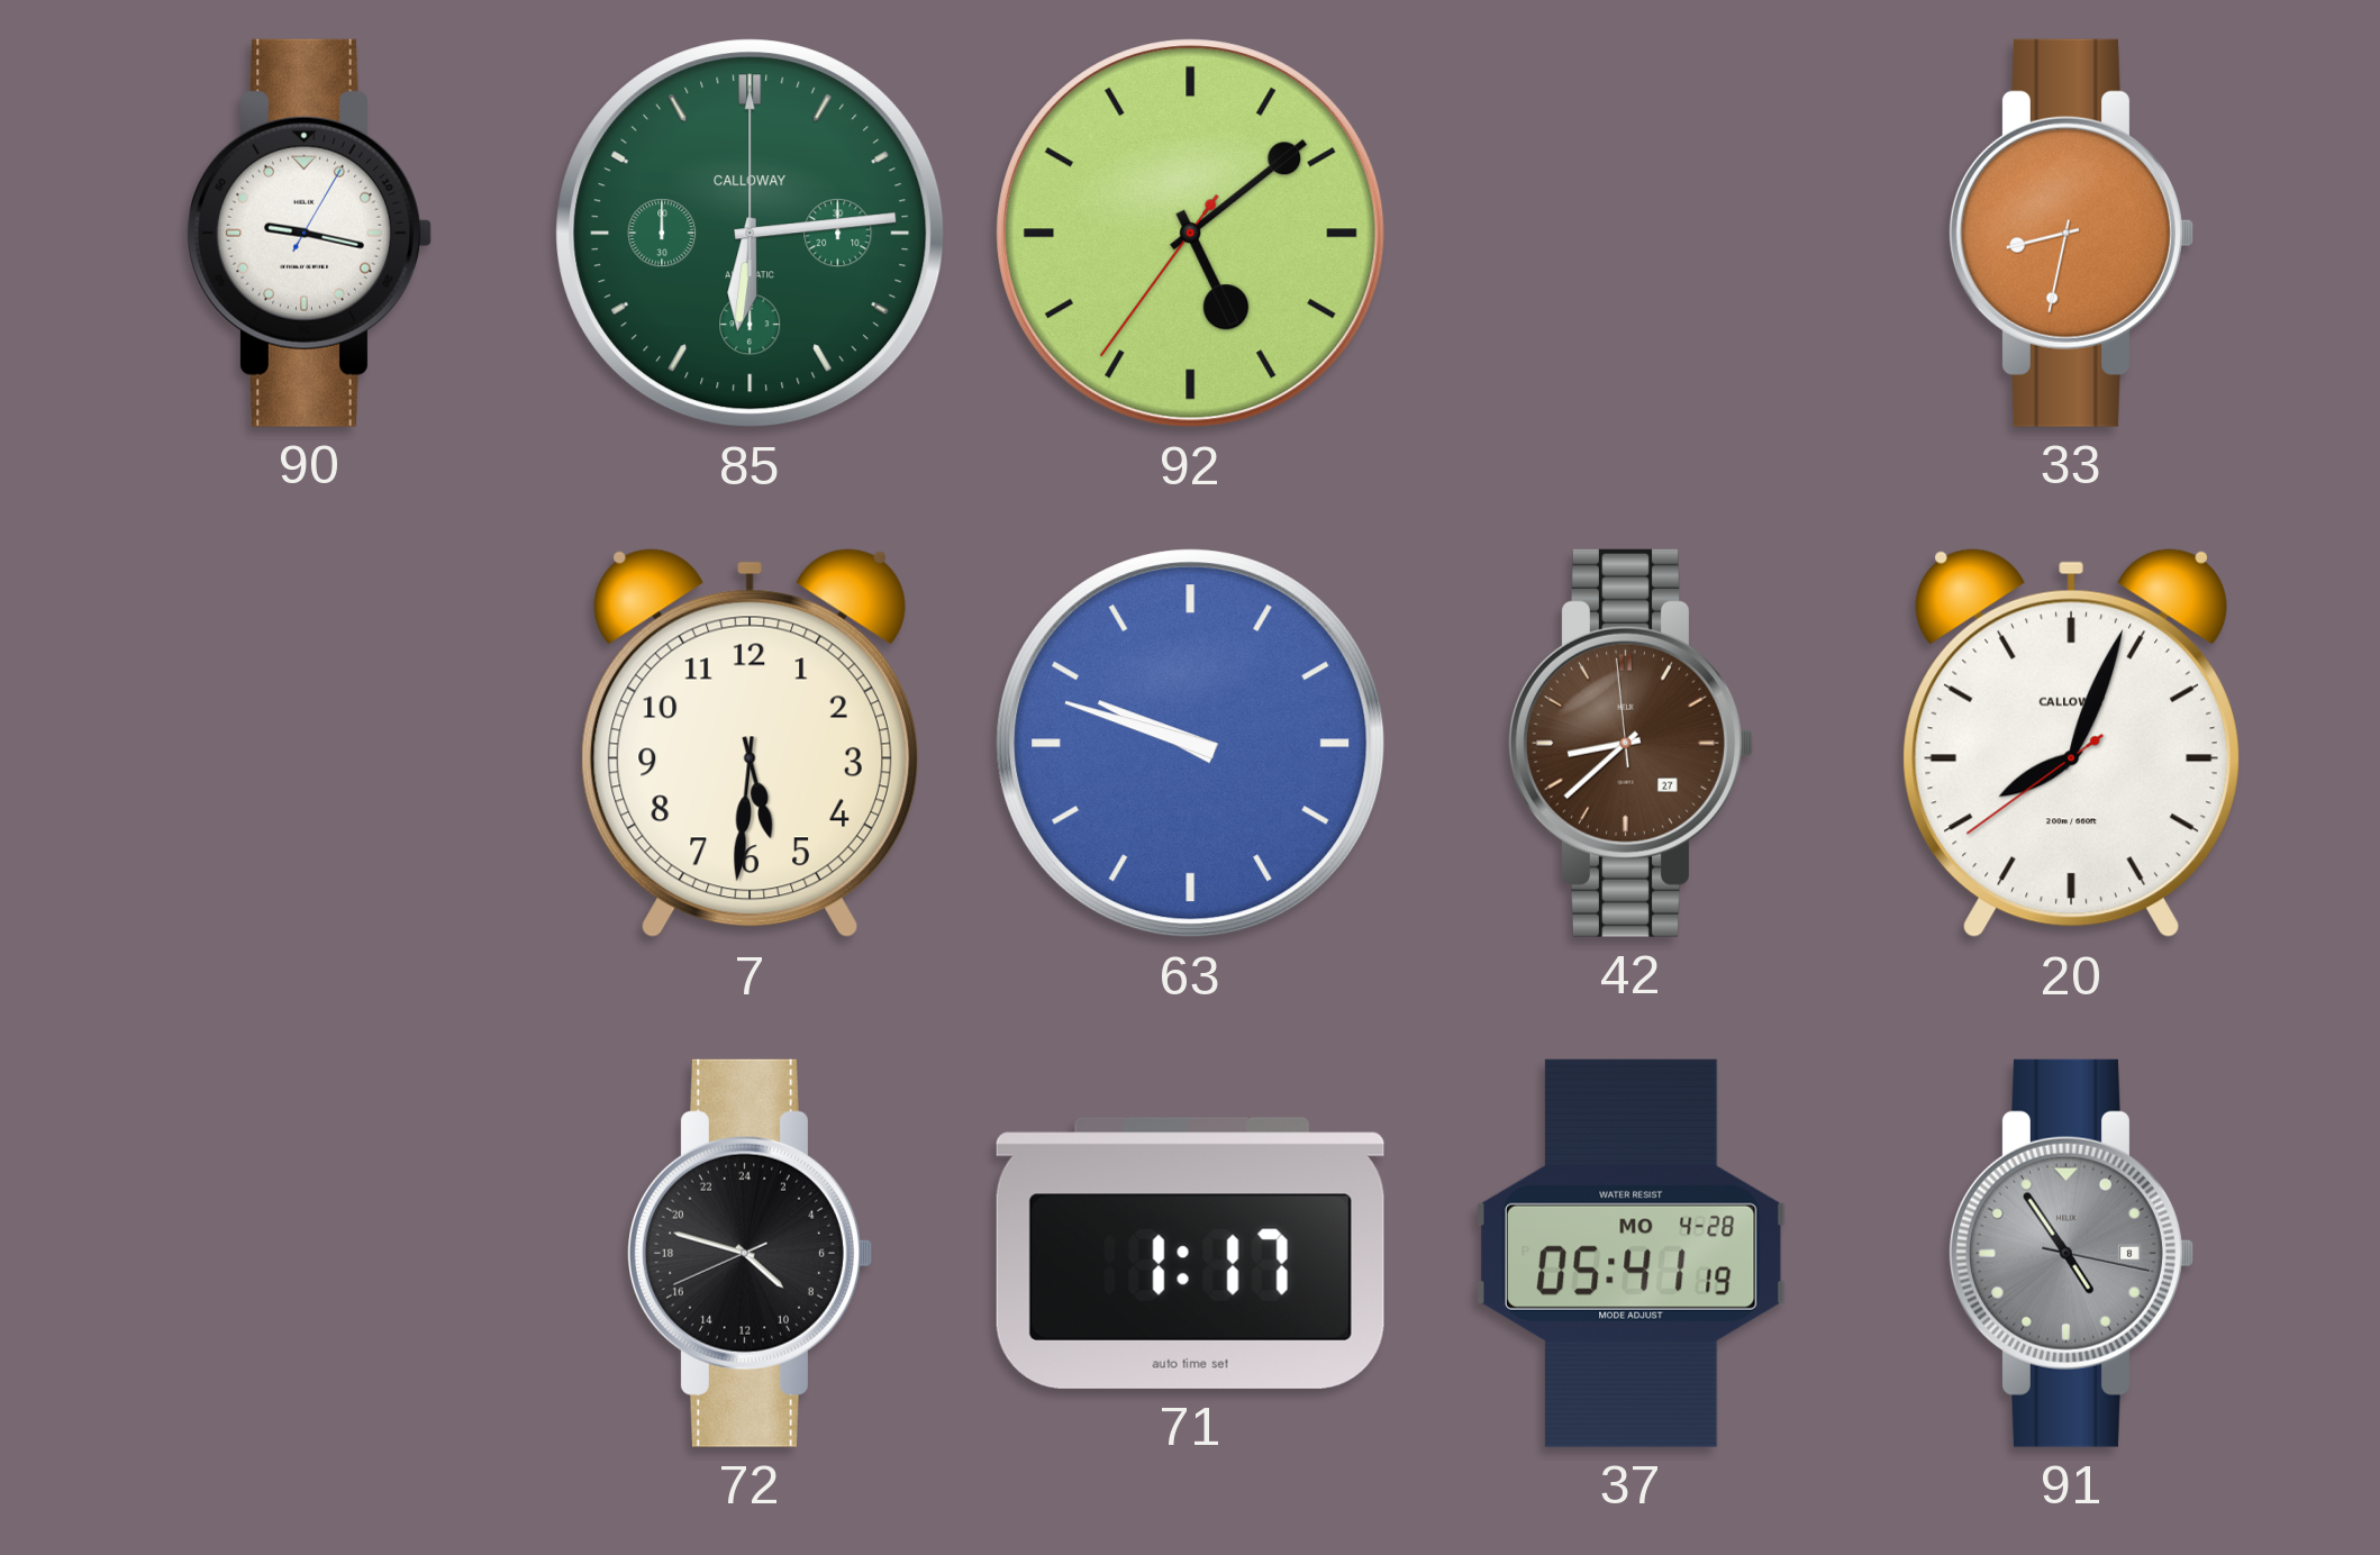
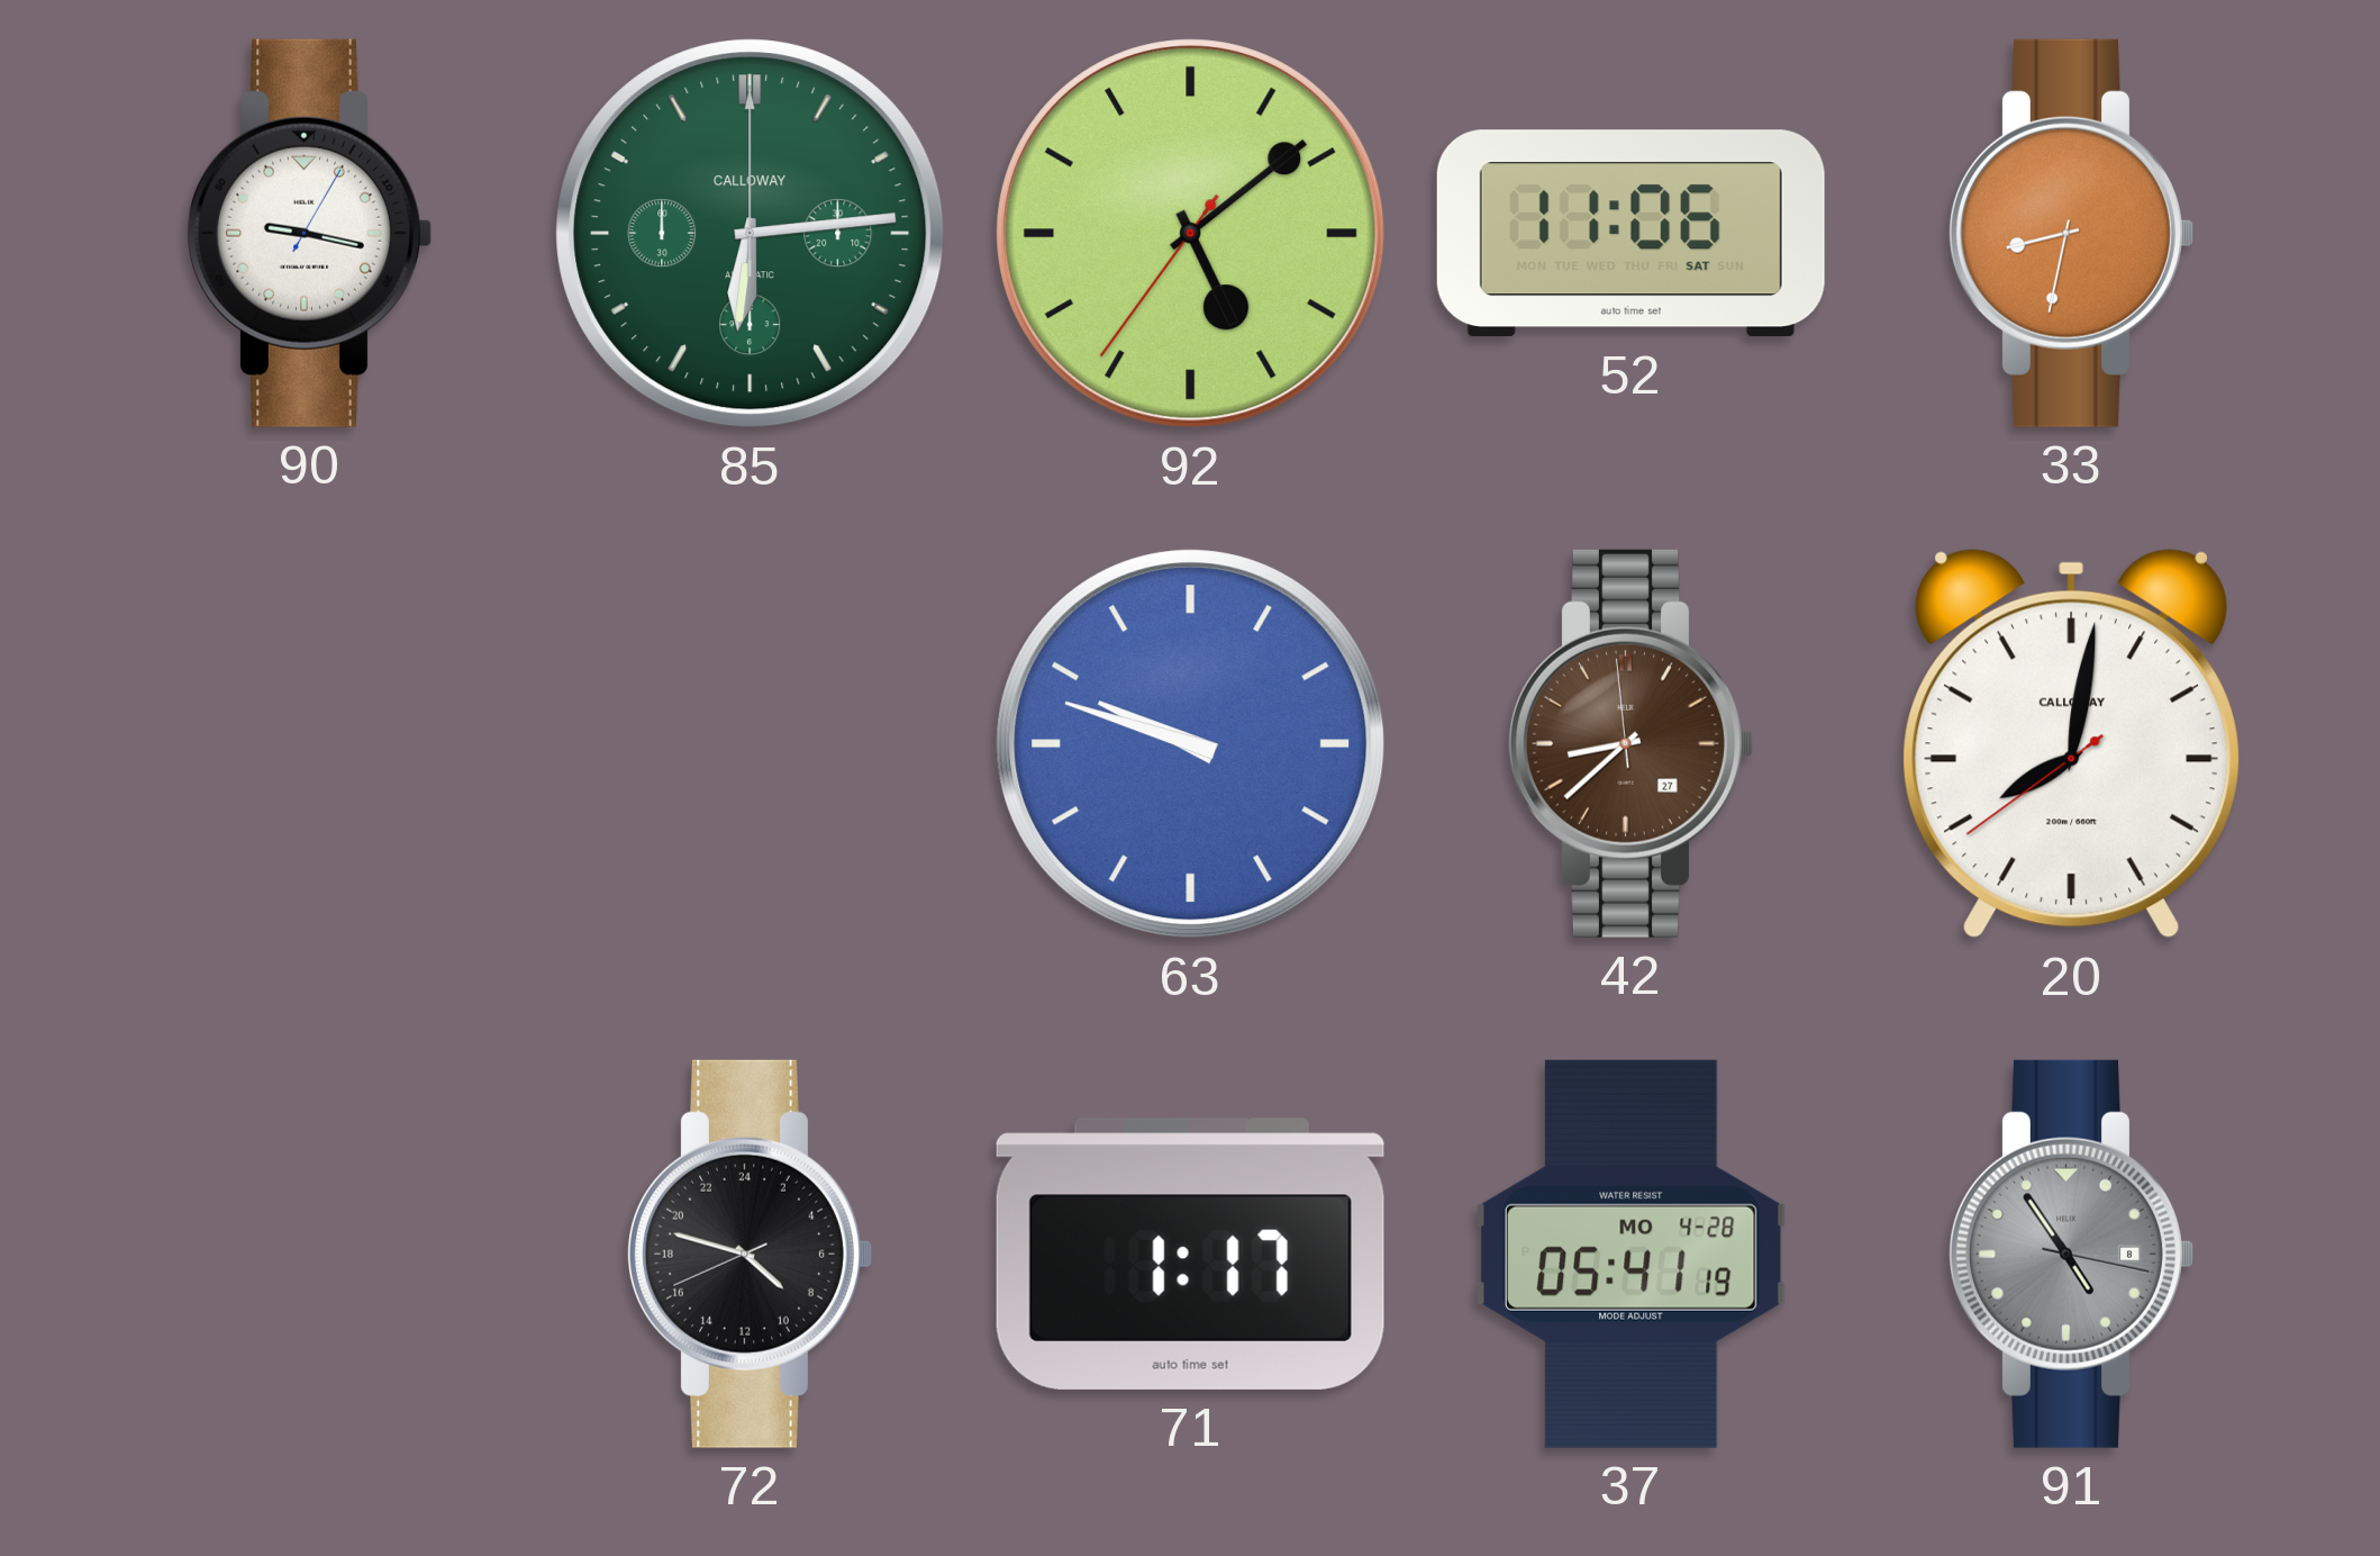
52: none -> 11:06 (1630, 234)
7: 5:31 -> none (750, 744)
20: 8:03 -> 8:01 (2071, 744)
